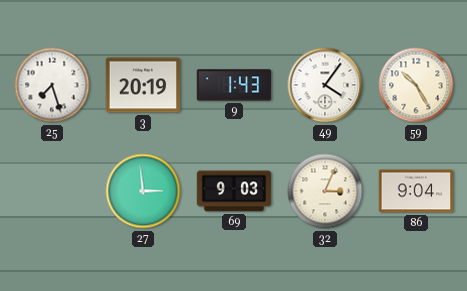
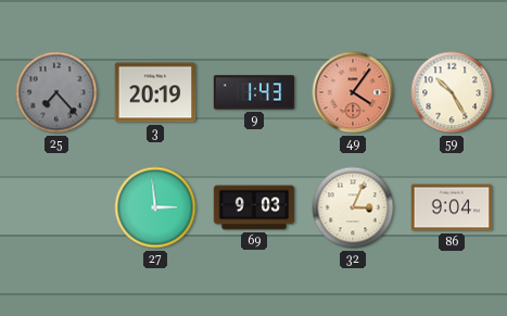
25: 7:27 -> 7:23 (56, 92)
25 dial: white -> grey (56, 92)
49 dial: white -> salmon (353, 92)
